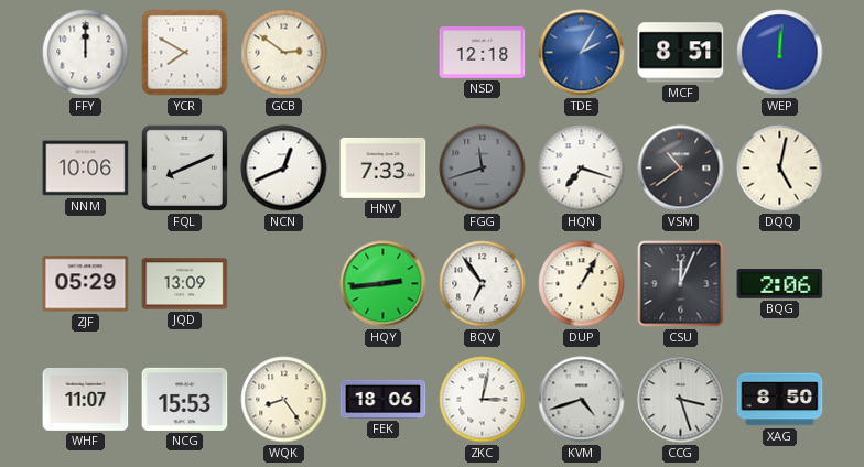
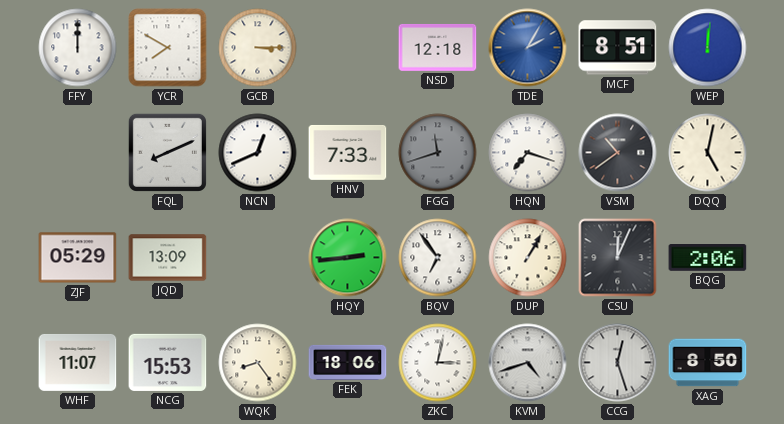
GCB: 2:51 -> 3:15 (258, 48)
NNM: 10:06 -> none (86, 169)
CCG: 3:27 -> 12:27 (618, 363)
